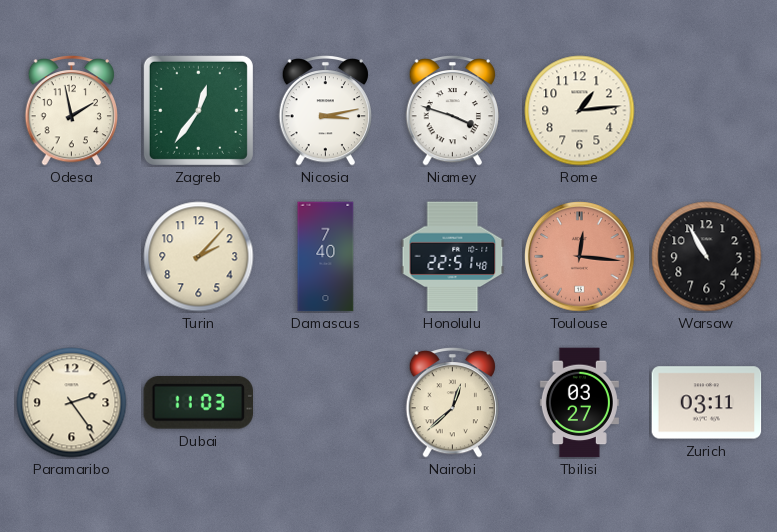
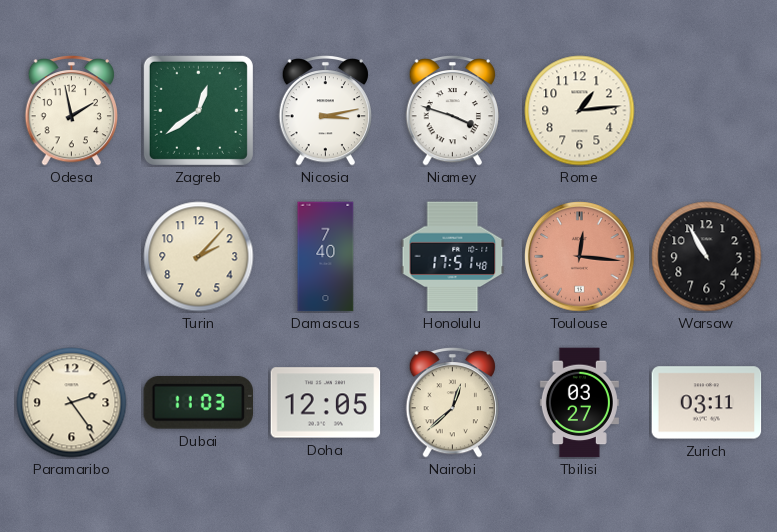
Zagreb: 12:36 -> 12:39 (198, 110)
Honolulu: 22:51 -> 17:51 (453, 257)
Doha: none -> 12:05 (326, 403)
